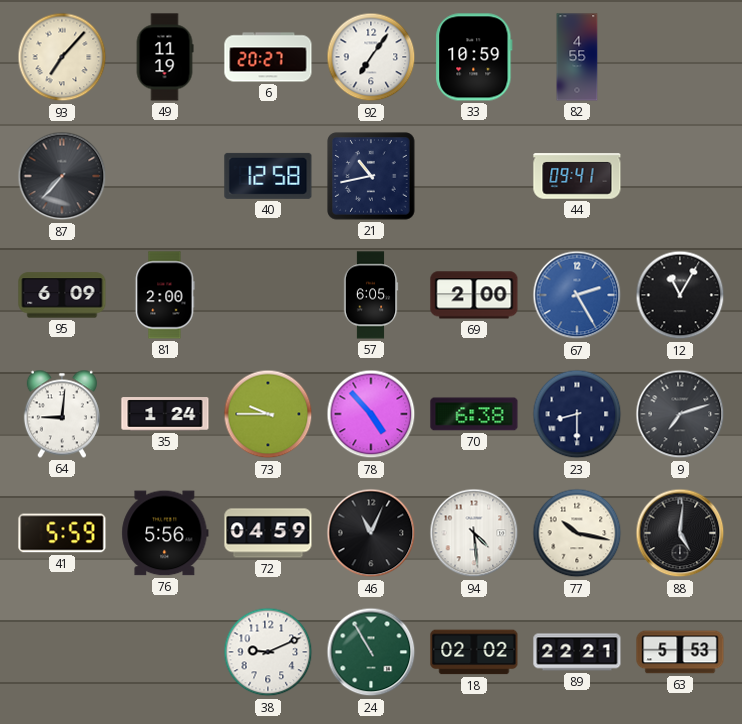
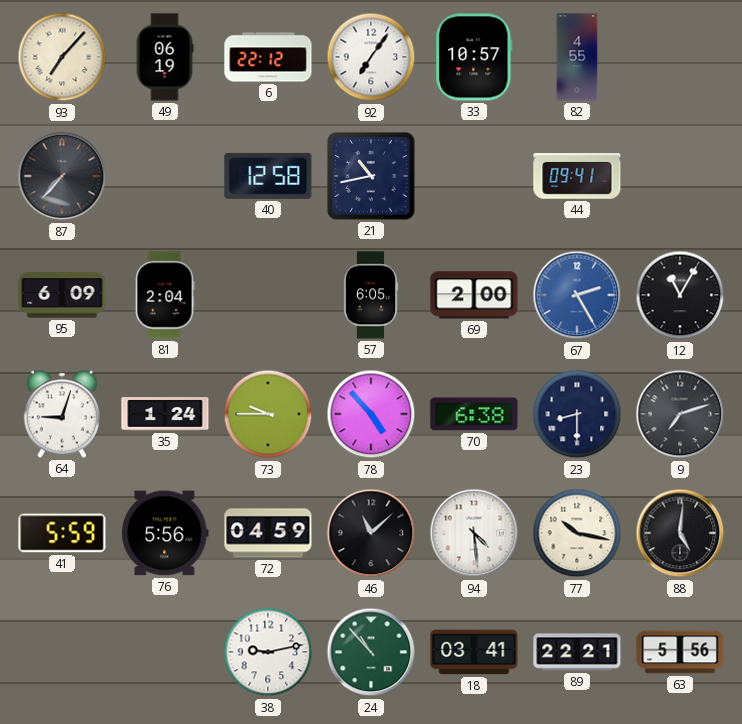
49: 11:19 -> 06:19 (165, 57)
6: 20:27 -> 22:12 (268, 57)
33: 10:59 -> 10:57 (474, 57)
81: 2:00 -> 2:04 (165, 295)
64: 9:01 -> 9:03 (62, 414)
46: 11:04 -> 11:08 (371, 533)
38: 9:11 -> 9:13 (268, 652)
24: 10:55 -> 10:53 (371, 652)
18: 02:02 -> 03:41 (474, 652)
63: 5:53 -> 5:56 (680, 652)
